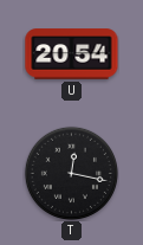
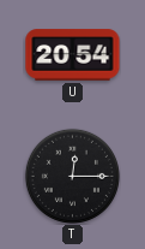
T: 12:17 -> 12:15 (72, 176)
